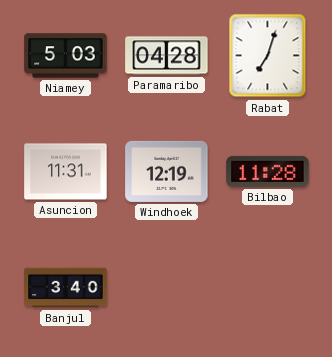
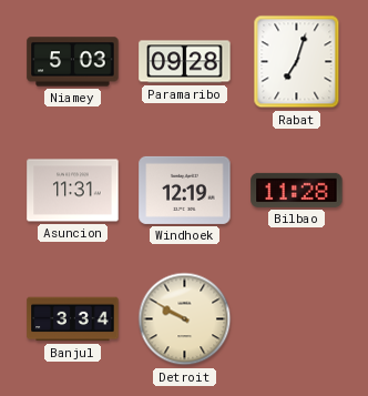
Paramaribo: 04:28 -> 09:28 (185, 62)
Banjul: 3:40 -> 3:34 (73, 319)
Detroit: none -> 9:50 (185, 319)
